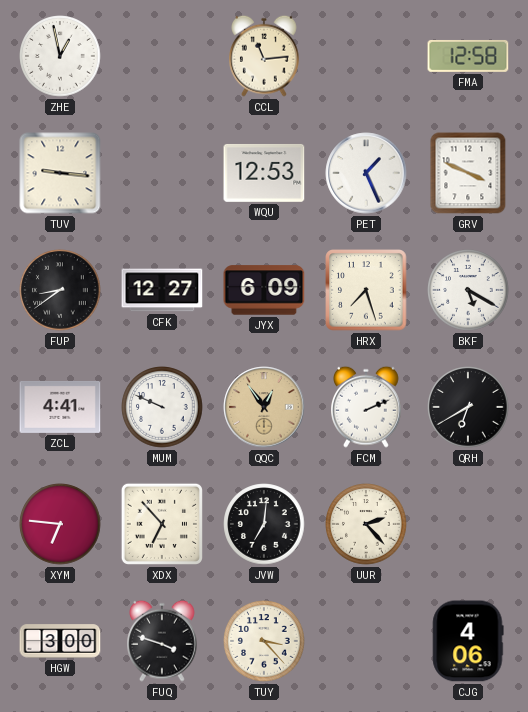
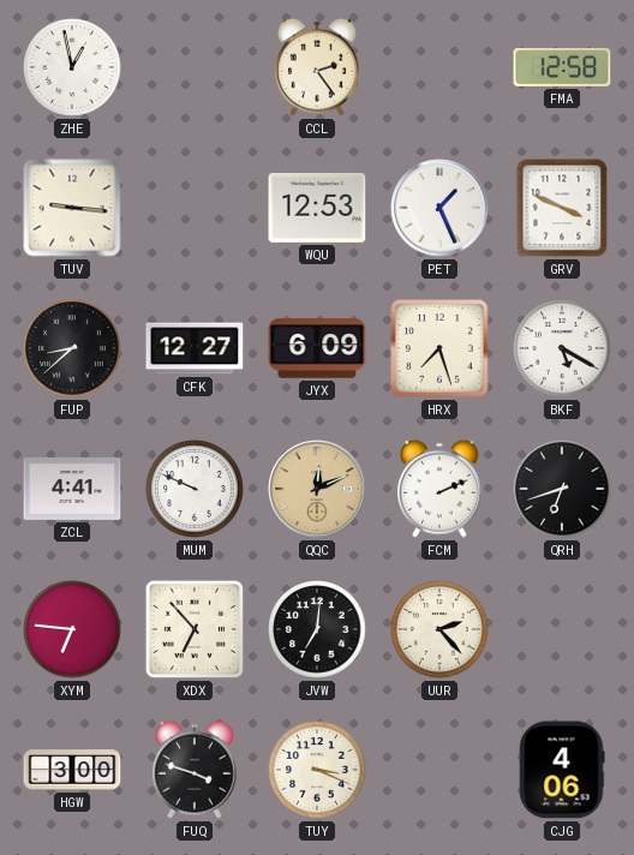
CCL: 11:14 -> 2:24 (318, 67)
FUP: 8:39 -> 8:38 (72, 348)
QQC: 12:54 -> 12:11 (317, 489)
QRH: 6:40 -> 6:42 (562, 489)
TUY: 3:23 -> 3:19 (317, 770)
